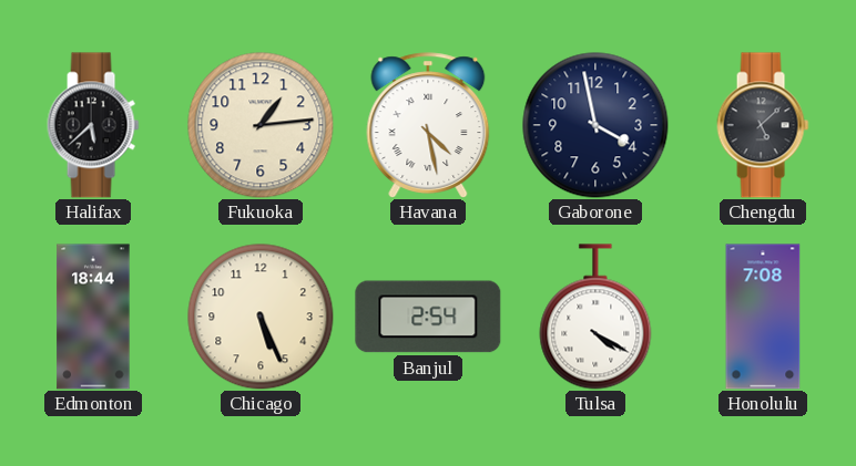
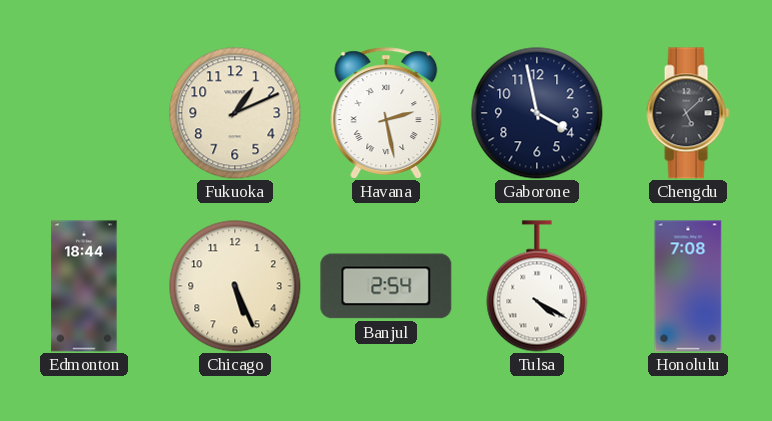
Halifax: 5:38 -> none (93, 125)
Fukuoka: 1:14 -> 1:11 (235, 113)
Havana: 4:28 -> 2:28 (386, 113)
